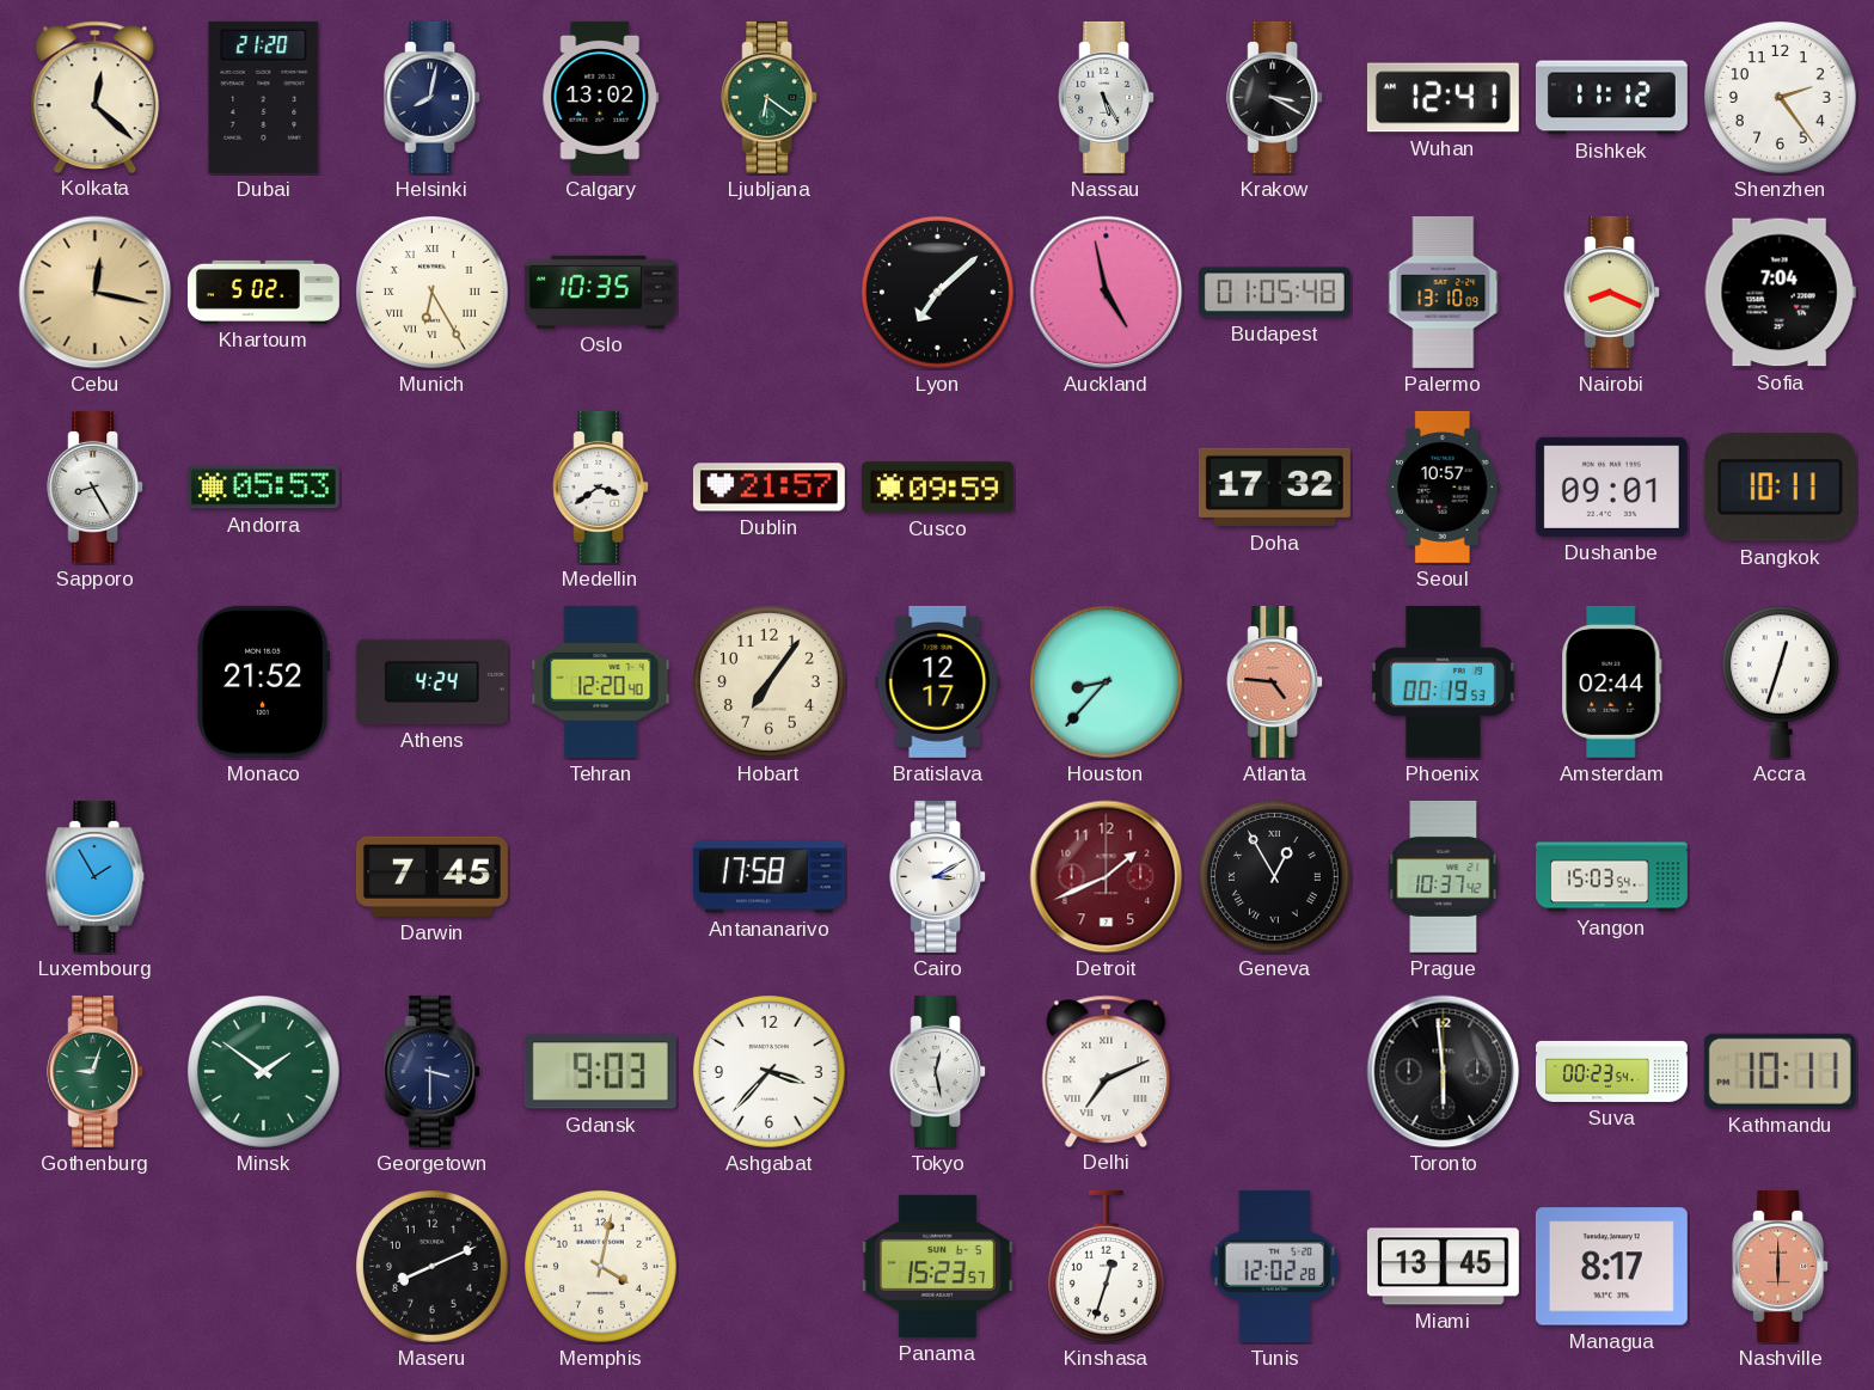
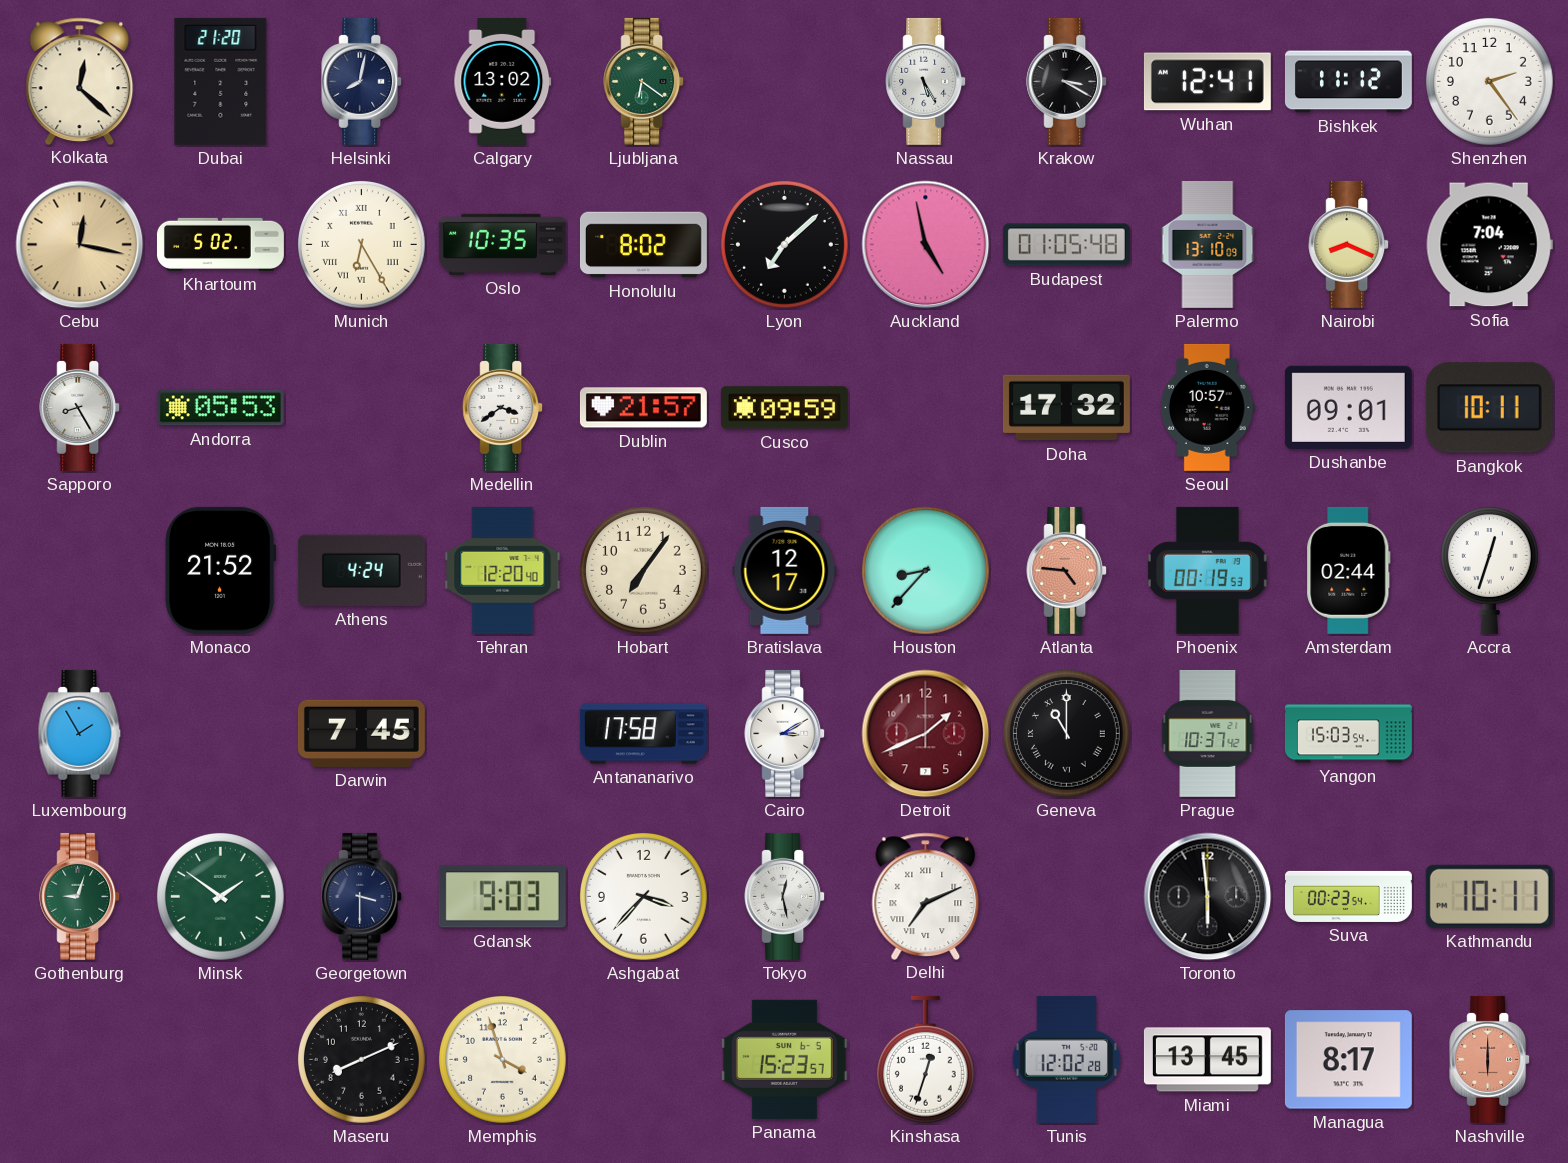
Honolulu: none -> 8:02 (643, 245)
Geneva: 12:55 -> 11:00 (1067, 734)
Memphis: 4:02 -> 3:57 (503, 1060)
